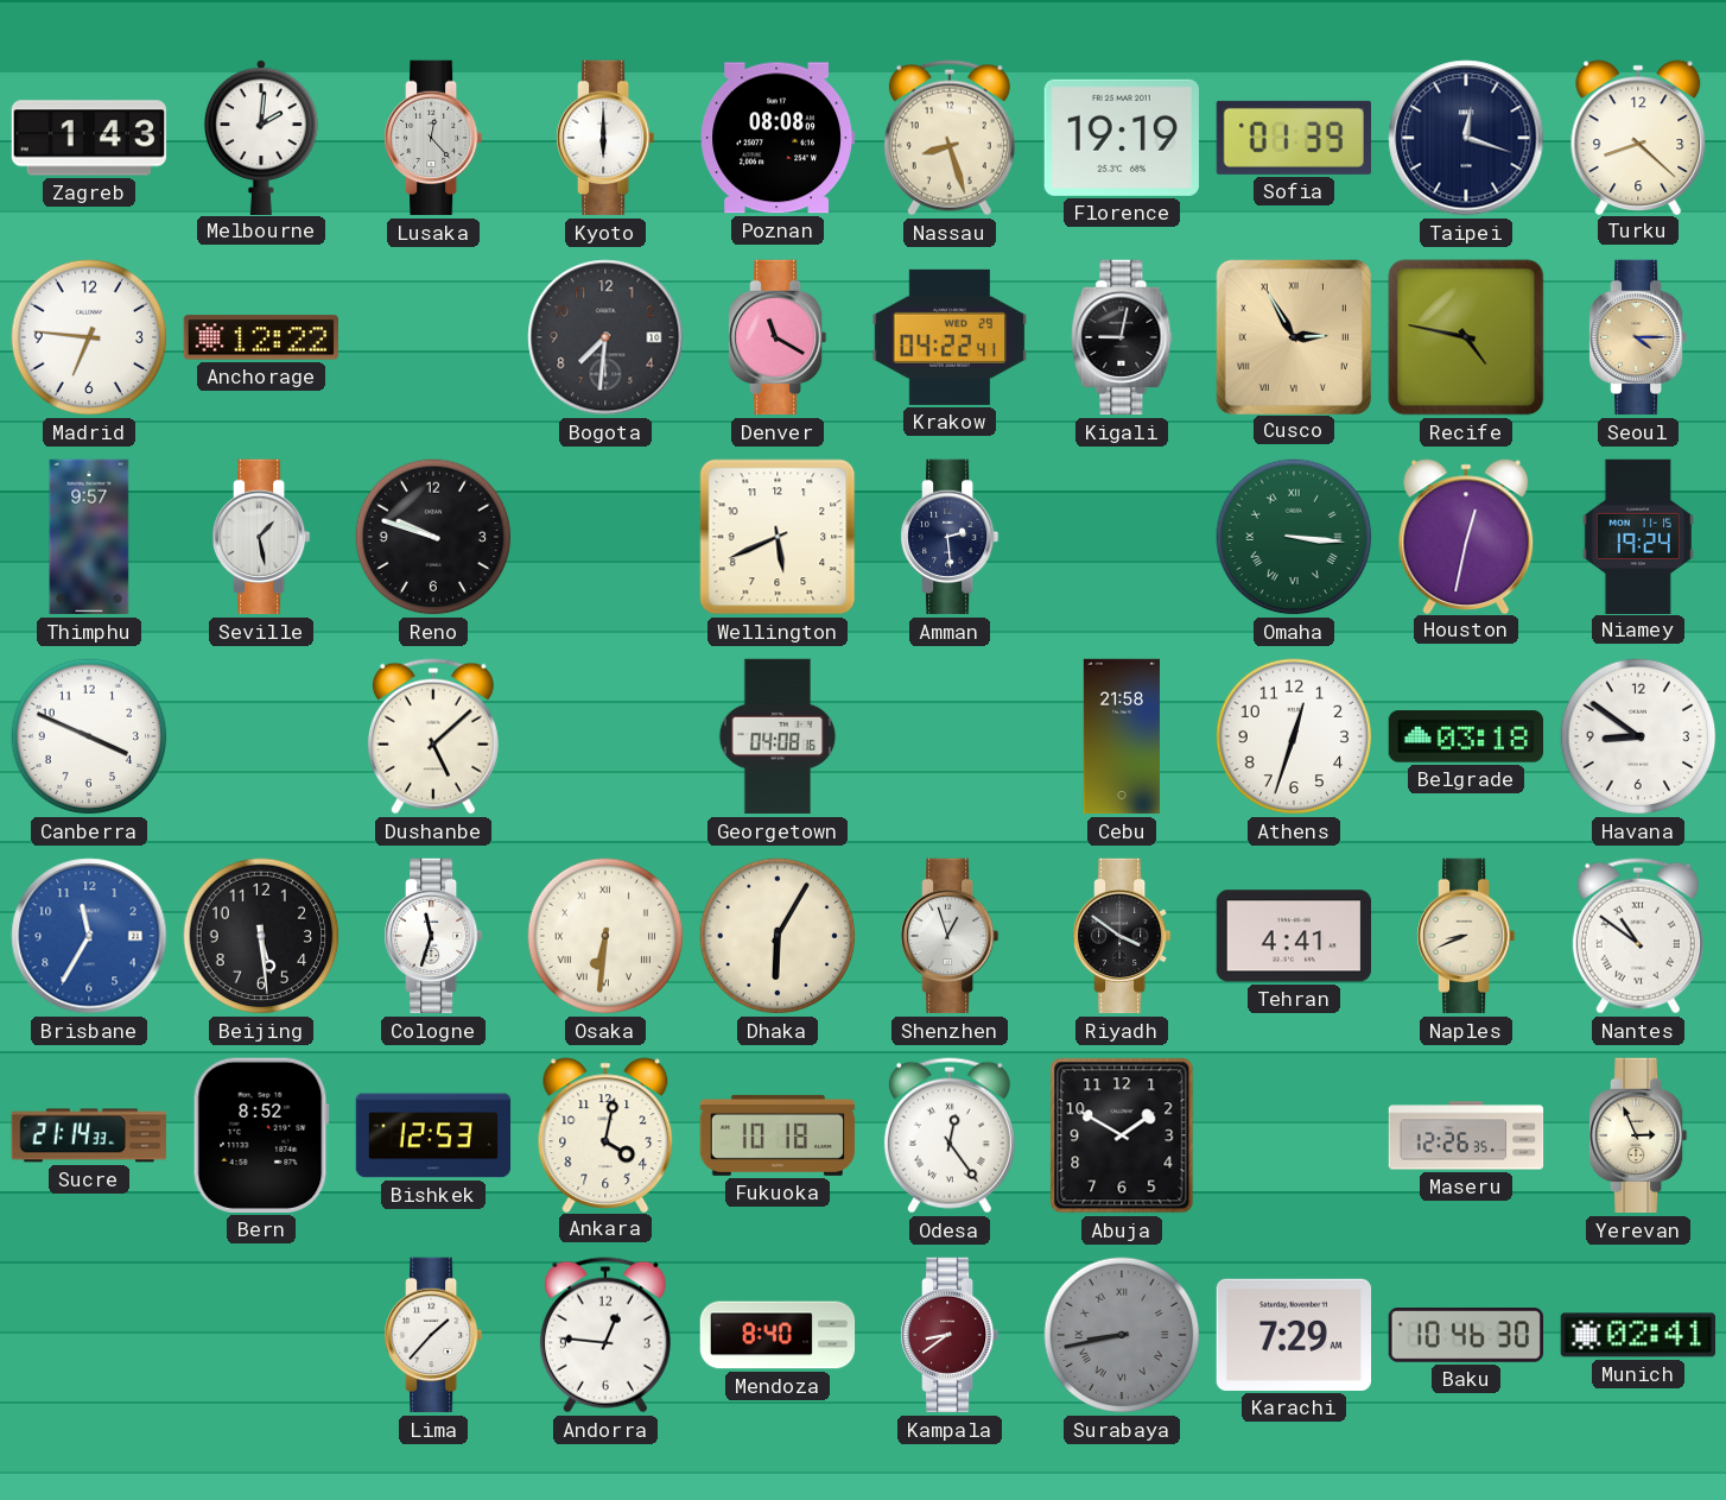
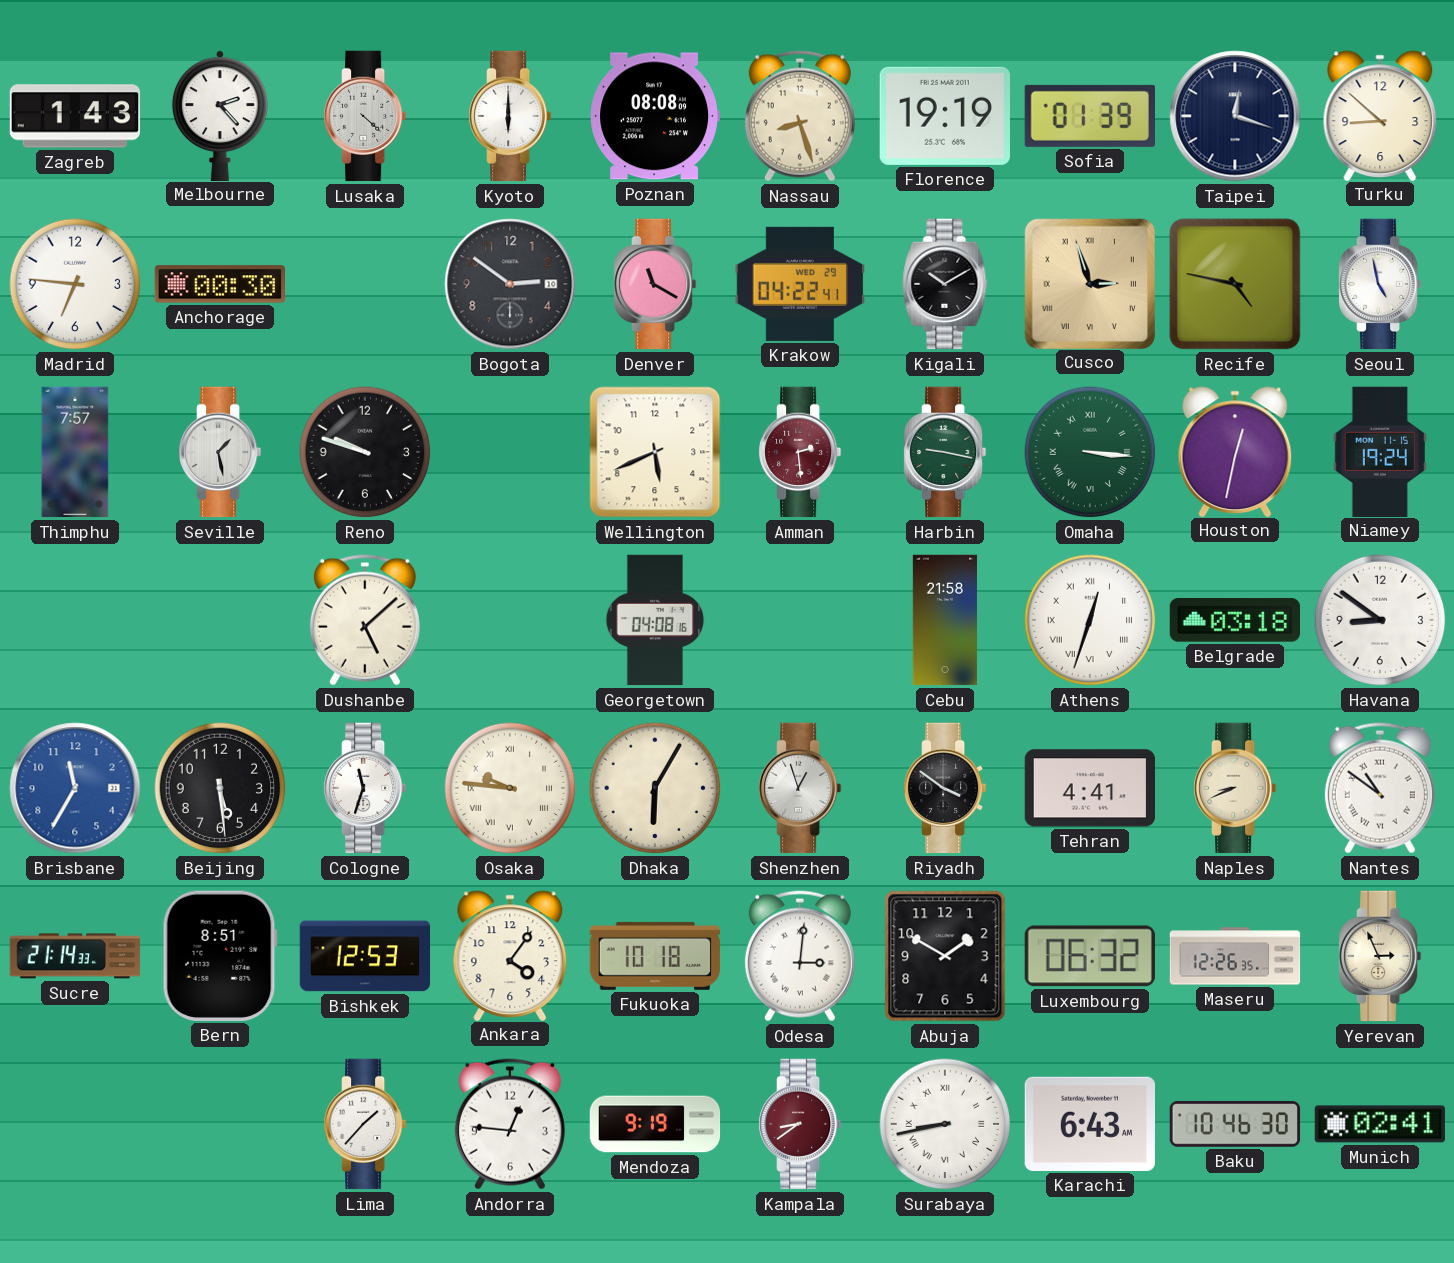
Melbourne: 2:01 -> 2:23 (220, 115)
Lusaka: 12:23 -> 4:22 (366, 116)
Turku: 8:22 -> 8:52 (1380, 115)
Anchorage: 12:22 -> 00:30 (219, 284)
Bogota: 7:31 -> 2:51 (510, 284)
Kigali: 9:02 -> 10:10 (945, 284)
Cusco: 2:55 -> 2:57 (1089, 283)
Seoul: 4:15 -> 4:58 (1381, 284)
Seoul dial: champagne -> white (1381, 284)
Thimphu: 9:57 -> 7:57 (75, 452)
Amman dial: navy -> burgundy (801, 452)
Harbin: none -> 9:17 (946, 452)
Canberra: 3:49 -> none (89, 736)
Athens numerals: Arabic -> Roman (1090, 620)
Osaka: 6:31 -> 9:46 (510, 788)
Bern: 8:52 -> 8:51 (220, 956)
Ankara: 4:02 -> 4:06 (510, 955)
Odesa: 12:24 -> 3:01 (800, 956)
Luxembourg: none -> 06:32 (1090, 956)
Mendoza: 8:40 -> 9:19 (655, 1124)
Surabaya dial: grey -> white (945, 1124)
Karachi: 7:29 -> 6:43 (1089, 1124)
